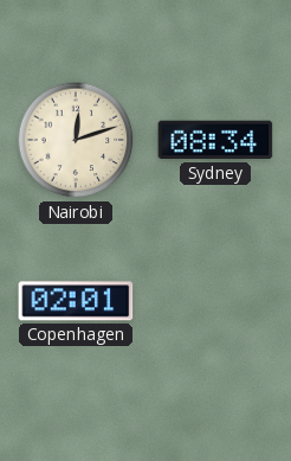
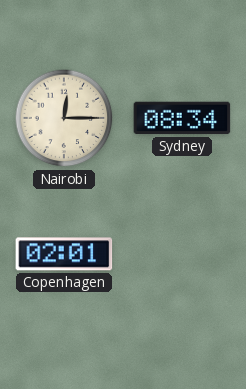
Nairobi: 12:12 -> 12:15 (64, 118)
